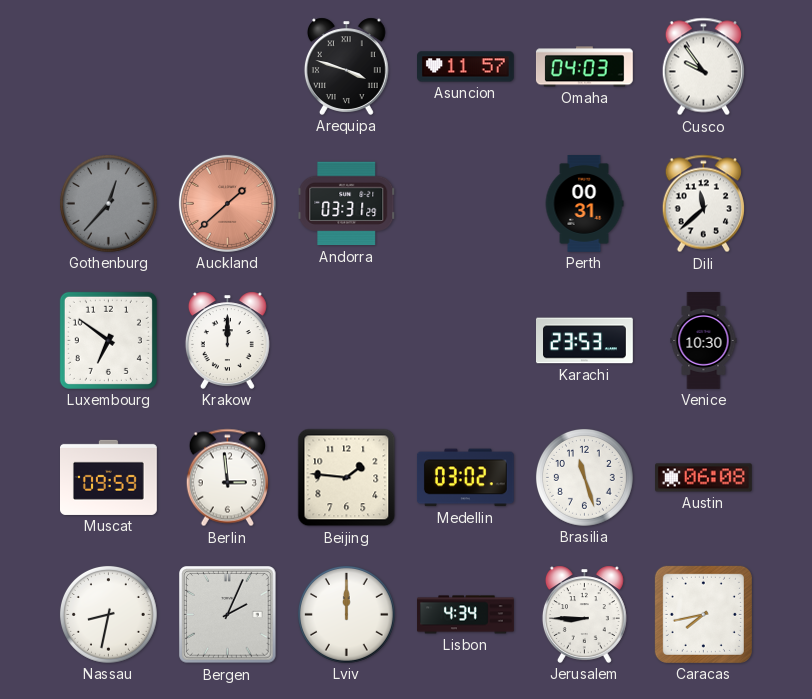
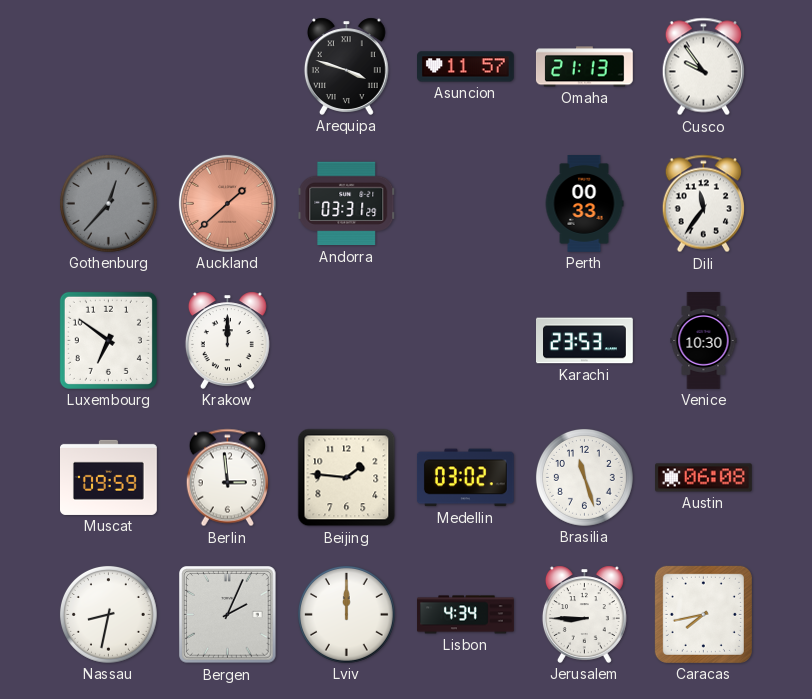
Omaha: 04:03 -> 21:13 (584, 67)
Perth: 00:31 -> 00:33 (584, 204)
Dili: 11:38 -> 11:36 (703, 204)
